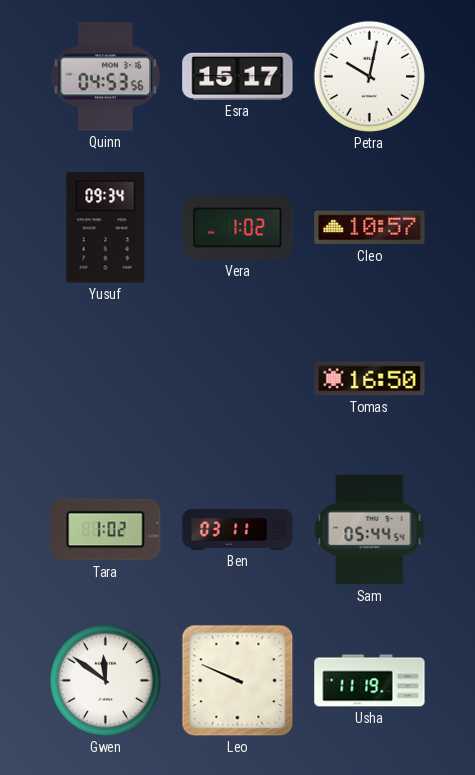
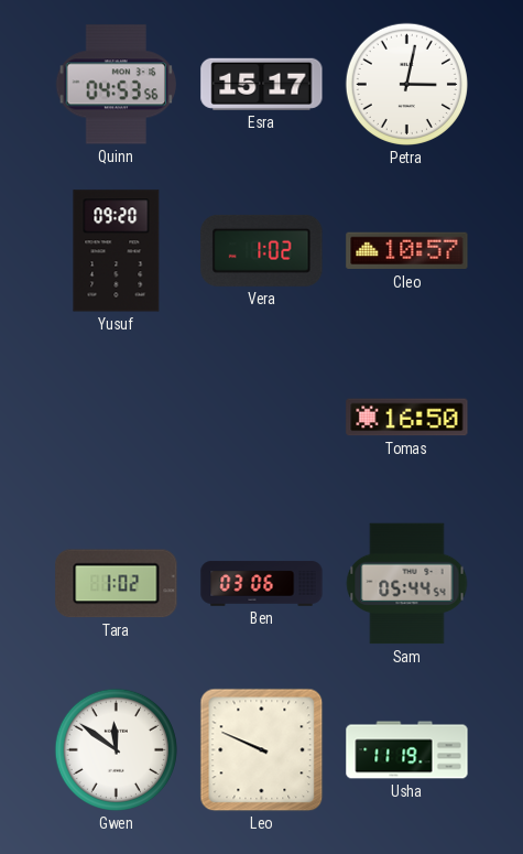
Petra: 10:02 -> 3:02 (406, 84)
Yusuf: 09:34 -> 09:20 (117, 251)
Ben: 03:11 -> 03:06 (262, 584)
